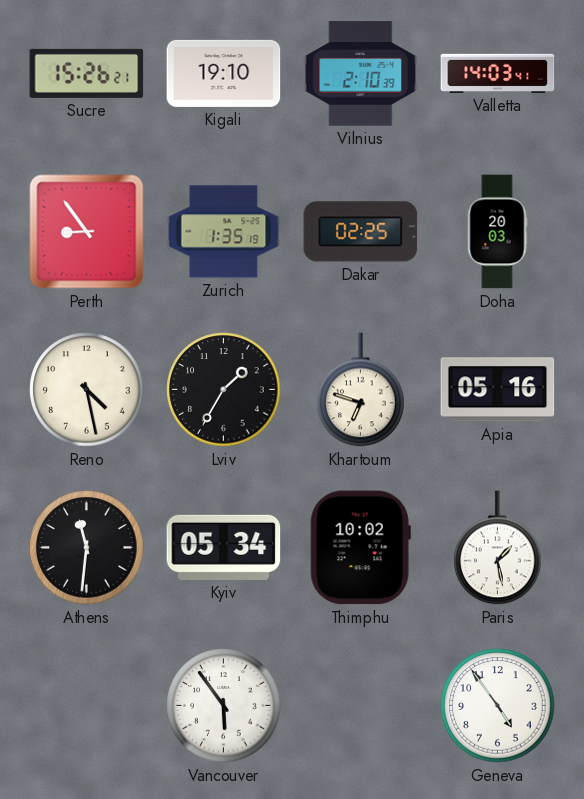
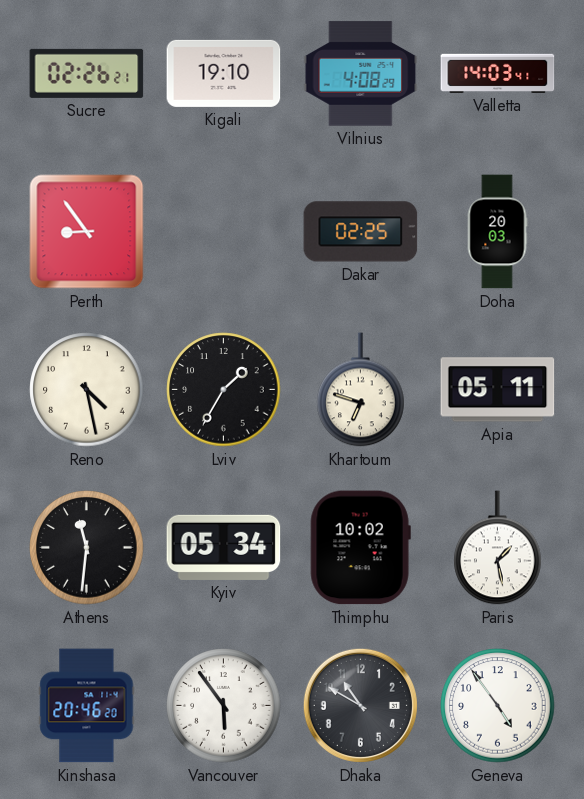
Sucre: 15:26 -> 02:26 (87, 73)
Vilnius: 2:10 -> 4:08 (361, 74)
Zurich: 1:35 -> none (224, 232)
Apia: 05:16 -> 05:11 (498, 390)
Kinshasa: none -> 20:46 (87, 706)
Dhaka: none -> 10:50 (360, 705)
